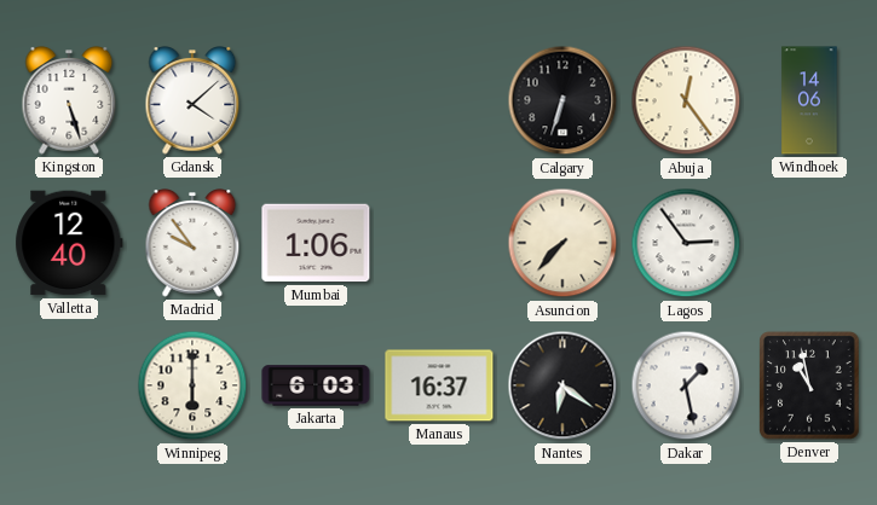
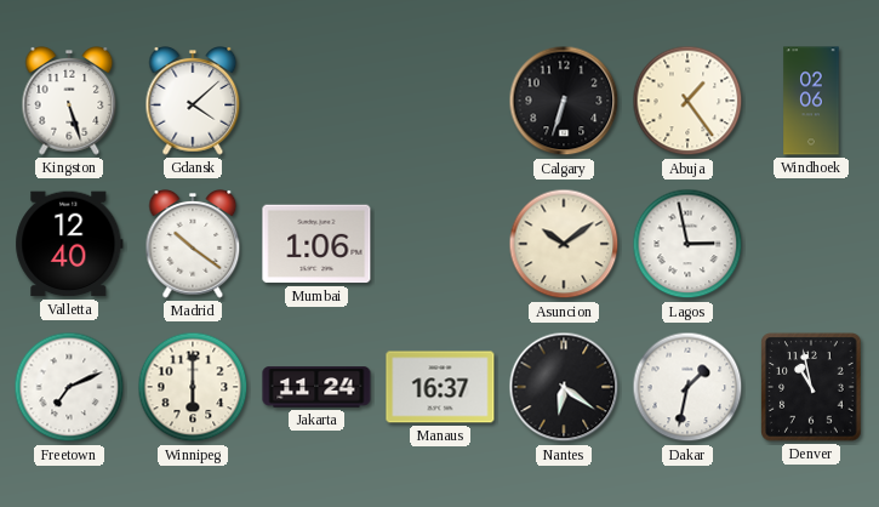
Abuja: 12:24 -> 1:24 (687, 101)
Windhoek: 14:06 -> 02:06 (811, 101)
Madrid: 9:54 -> 10:21 (193, 245)
Asuncion: 7:37 -> 10:09 (564, 244)
Lagos: 2:54 -> 2:58 (687, 244)
Freetown: none -> 7:11 (69, 387)
Jakarta: 6:03 -> 11:24 (316, 387)
Dakar: 1:28 -> 1:32 (687, 387)
